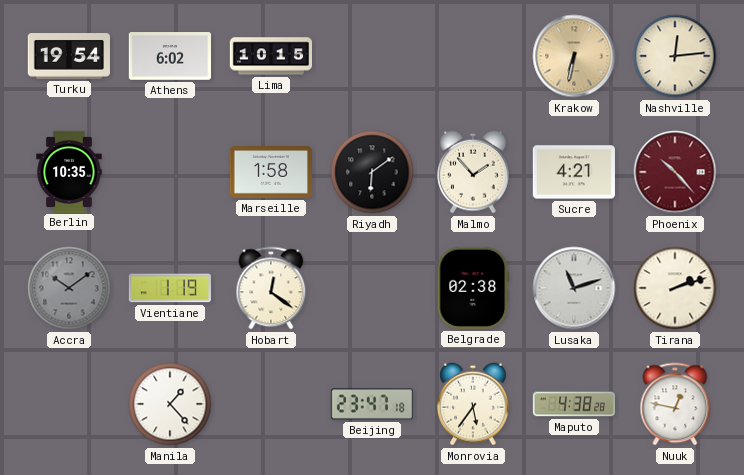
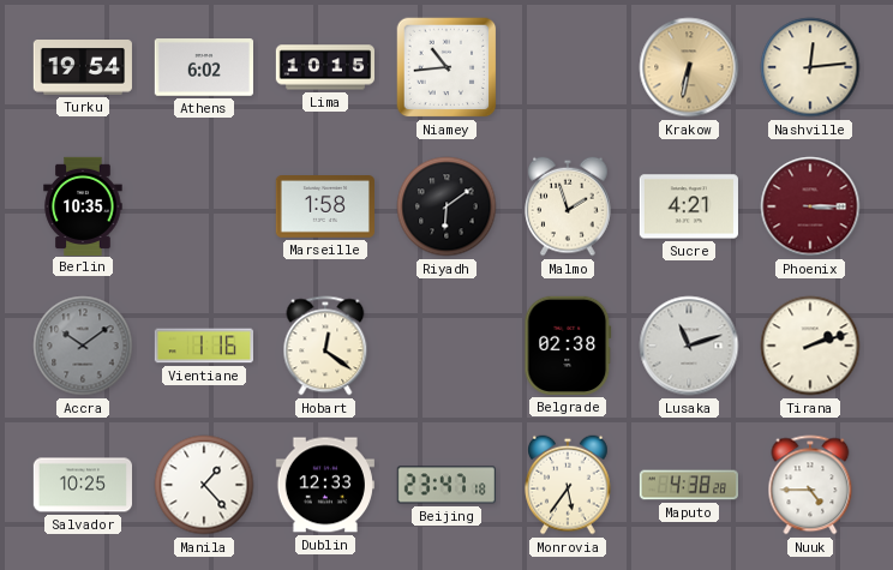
Niamey: none -> 10:44 (446, 67)
Malmo: 1:53 -> 1:57 (568, 206)
Phoenix: 10:23 -> 3:15 (810, 206)
Vientiane: 1:19 -> 1:16 (203, 346)
Salvador: none -> 10:25 (82, 485)
Dublin: none -> 12:33 (325, 485)
Nuuk: 12:47 -> 4:45 (810, 485)
